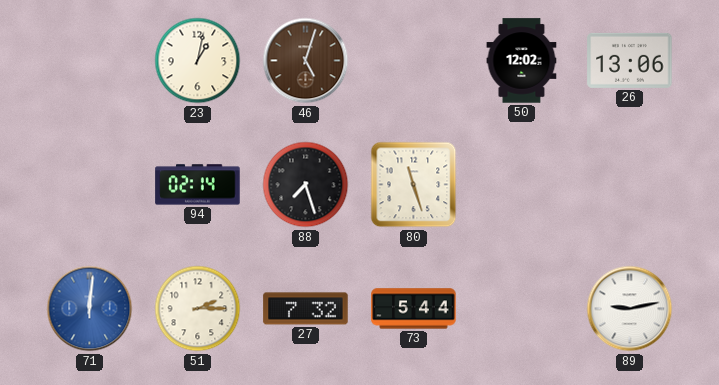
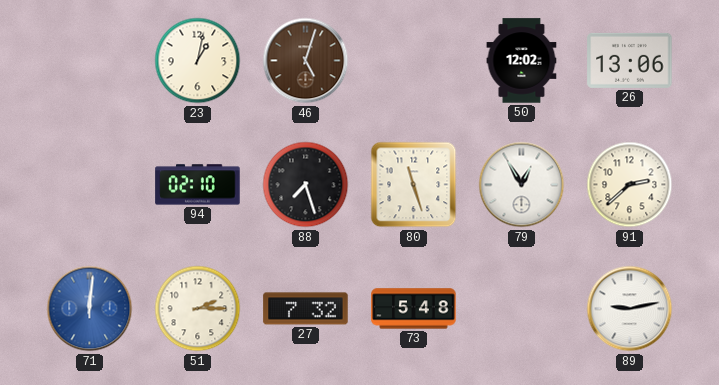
94: 02:14 -> 02:10 (198, 185)
79: none -> 12:55 (522, 185)
91: none -> 2:38 (630, 185)
73: 5:44 -> 5:48 (414, 309)
